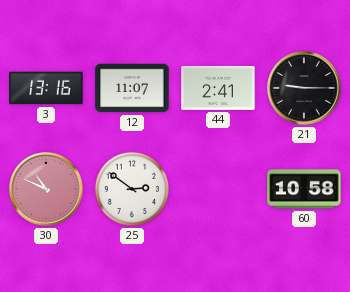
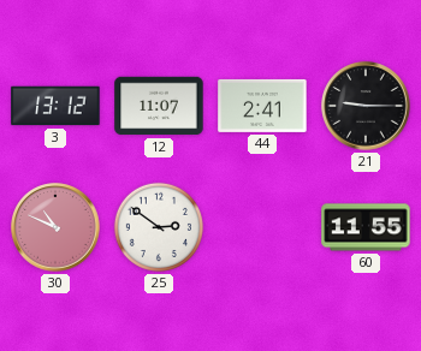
3: 13:16 -> 13:12 (55, 106)
60: 10:58 -> 11:55 (366, 227)
